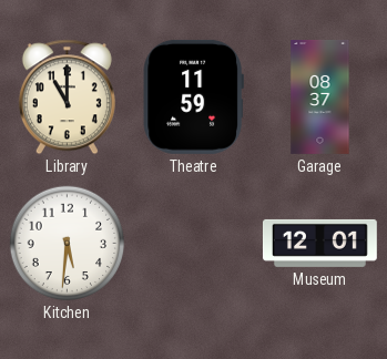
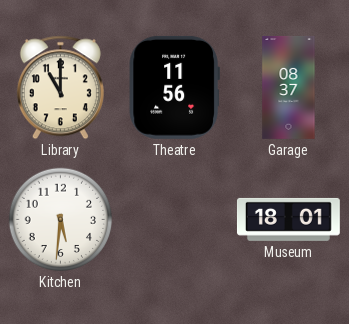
Theatre: 11:59 -> 11:56 (174, 87)
Museum: 12:01 -> 18:01 (288, 219)
